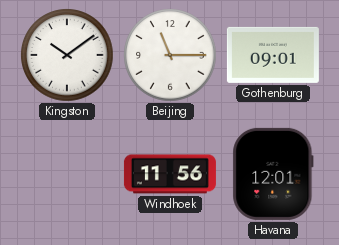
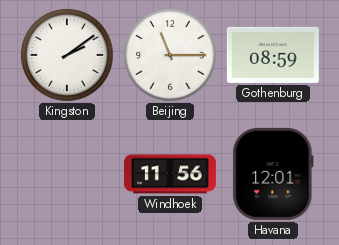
Kingston: 10:09 -> 2:09 (67, 55)
Gothenburg: 09:01 -> 08:59 (273, 55)
